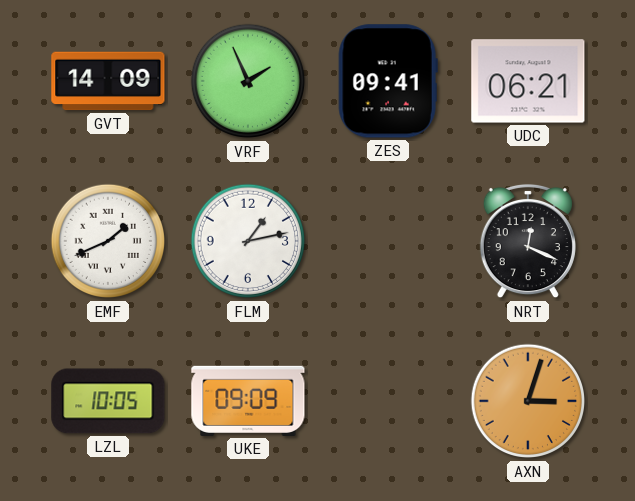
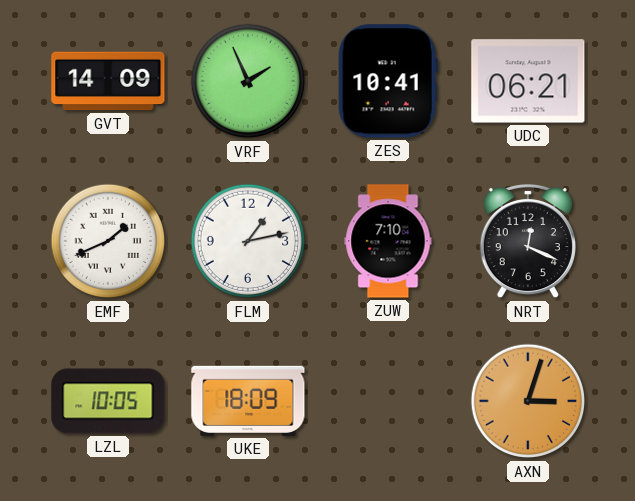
ZES: 09:41 -> 10:41 (388, 81)
ZUW: none -> 7:10 (388, 241)
UKE: 09:09 -> 18:09 (248, 401)
